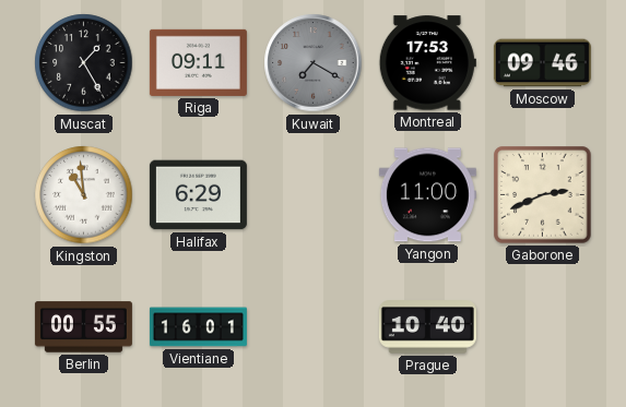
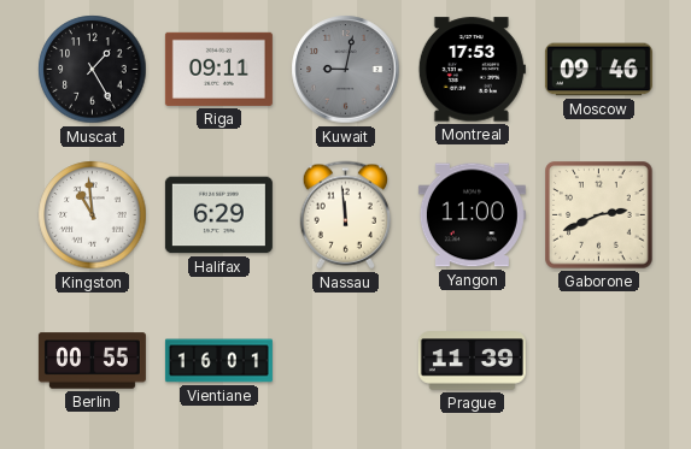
Kuwait: 7:20 -> 9:02 (346, 70)
Nassau: none -> 11:59 (345, 215)
Prague: 10:40 -> 11:39 (472, 361)
